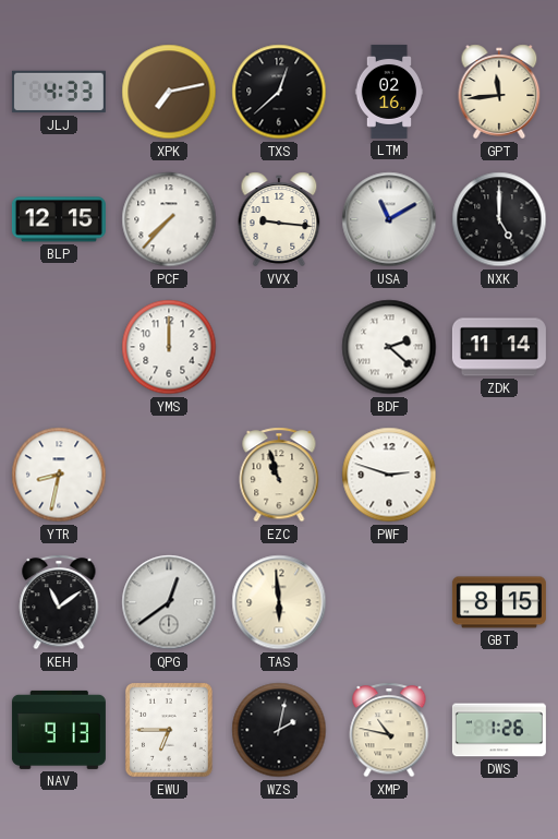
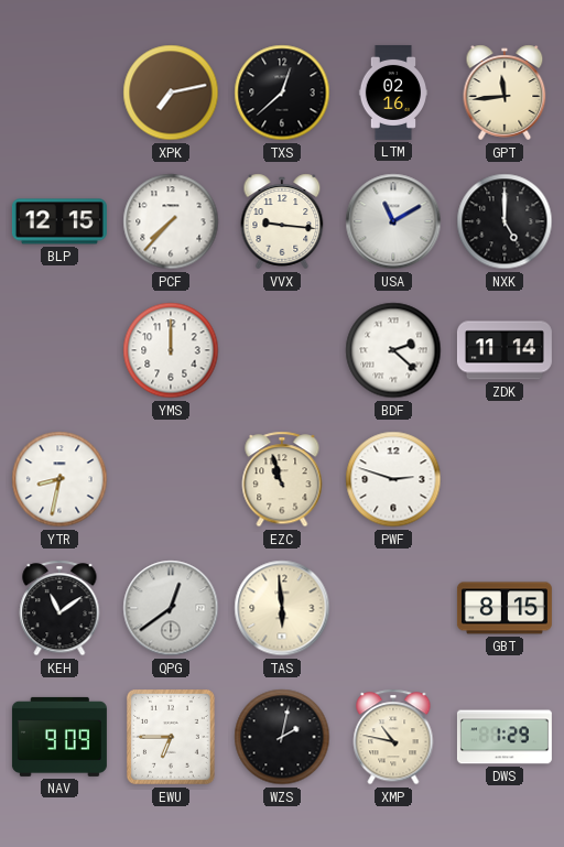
JLJ: 4:33 -> none (59, 92)
NAV: 9:13 -> 9:09 (59, 737)
DWS: 1:26 -> 1:29 (505, 737)
